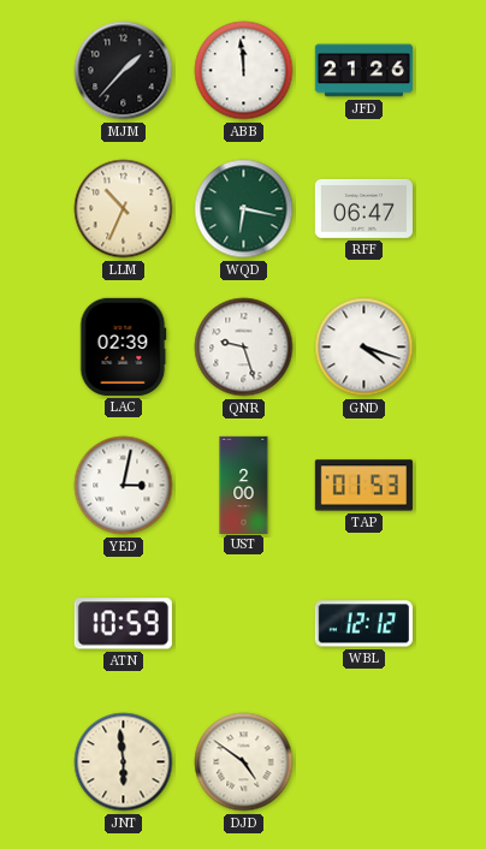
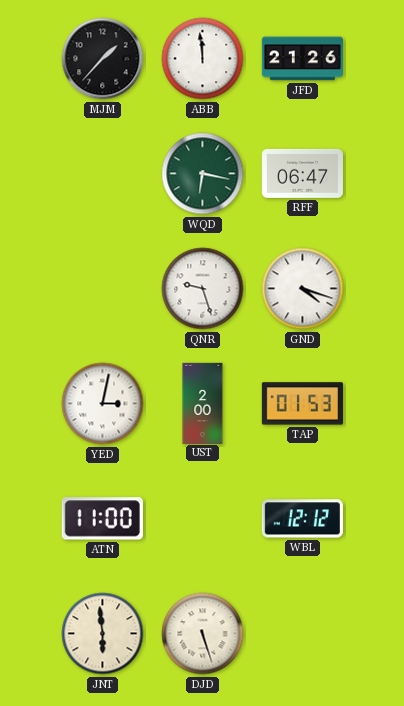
LLM: 10:34 -> none (124, 209)
LAC: 02:39 -> none (123, 346)
ATN: 10:59 -> 11:00 (102, 519)
DJD: 4:51 -> 5:27 (203, 634)
